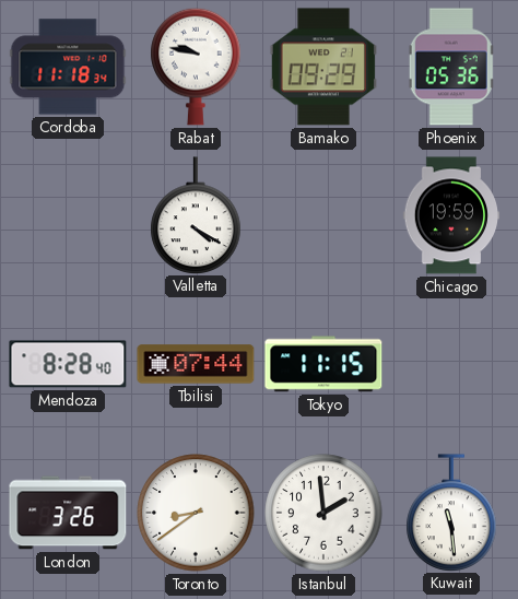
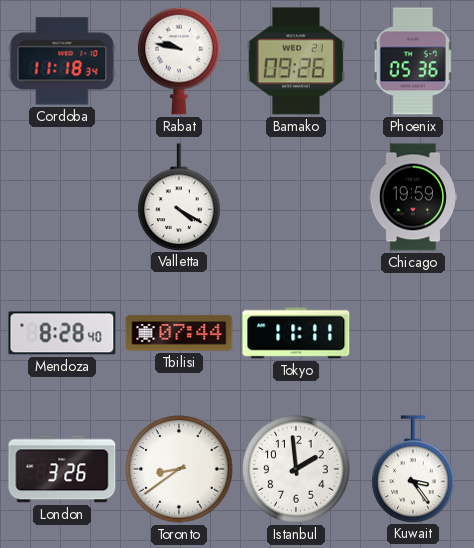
Bamako: 09:29 -> 09:26 (295, 61)
Tokyo: 11:15 -> 11:11 (296, 333)
Kuwait: 11:29 -> 3:24 (413, 469)
